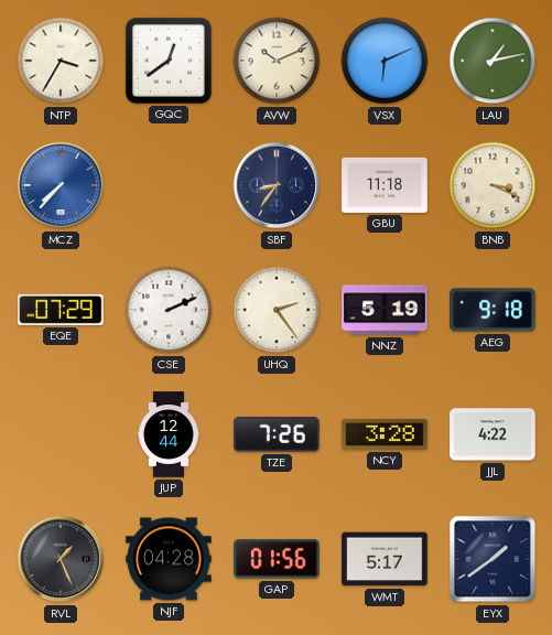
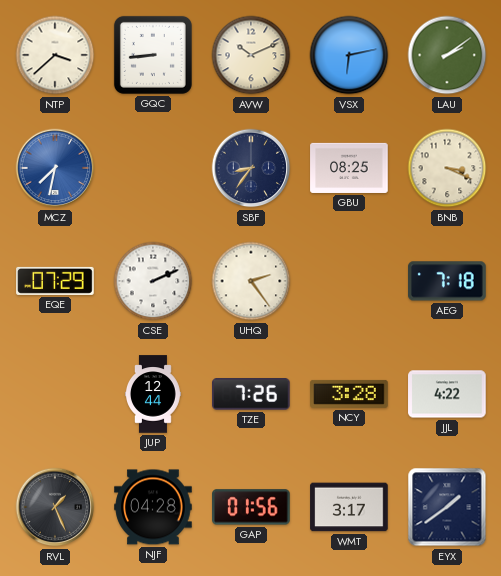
NTP: 3:35 -> 3:38 (55, 55)
GQC: 12:39 -> 8:44 (153, 55)
VSX: 6:11 -> 6:13 (349, 55)
LAU: 1:13 -> 2:09 (447, 55)
MCZ: 7:37 -> 7:32 (55, 168)
GBU: 11:18 -> 08:25 (349, 168)
NNZ: 5:19 -> none (385, 310)
AEG: 9:18 -> 7:18 (447, 281)
WMT: 5:17 -> 3:17 (349, 507)
